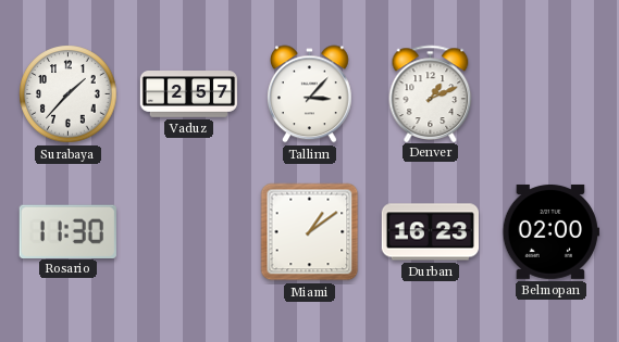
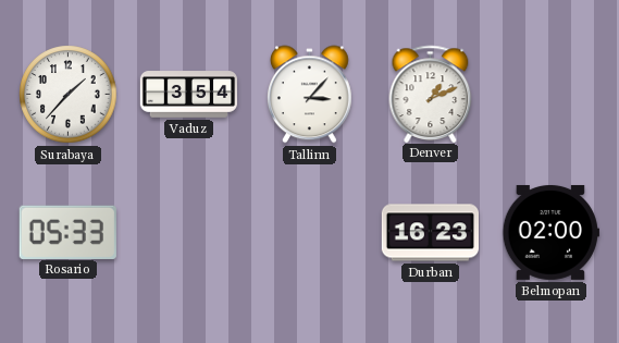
Vaduz: 2:57 -> 3:54 (189, 95)
Rosario: 11:30 -> 05:33 (67, 232)
Miami: 1:09 -> none (310, 232)
